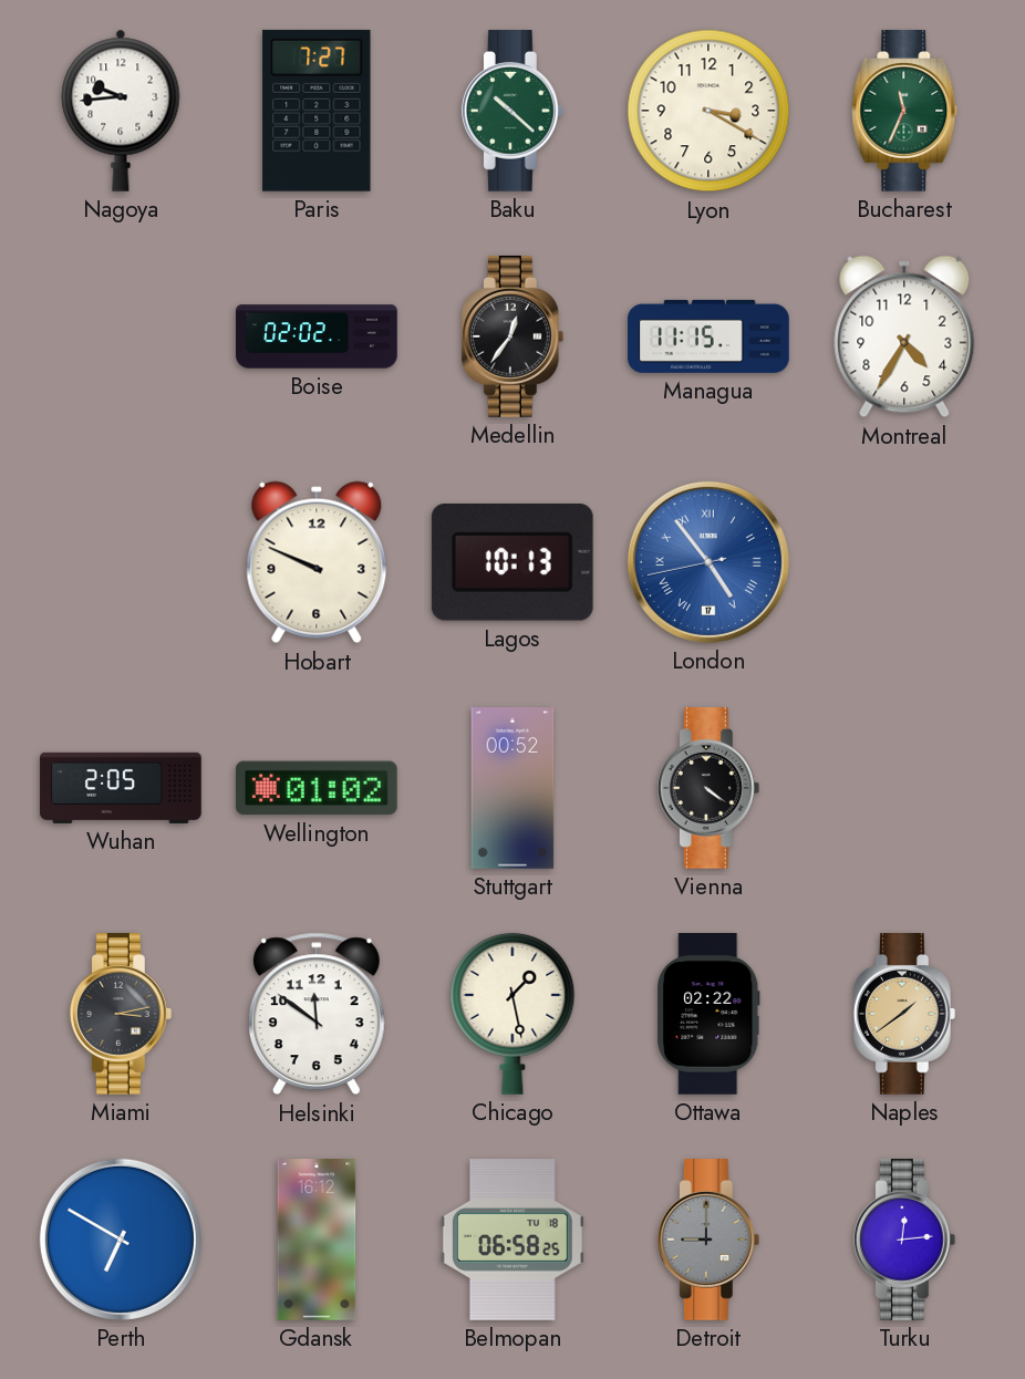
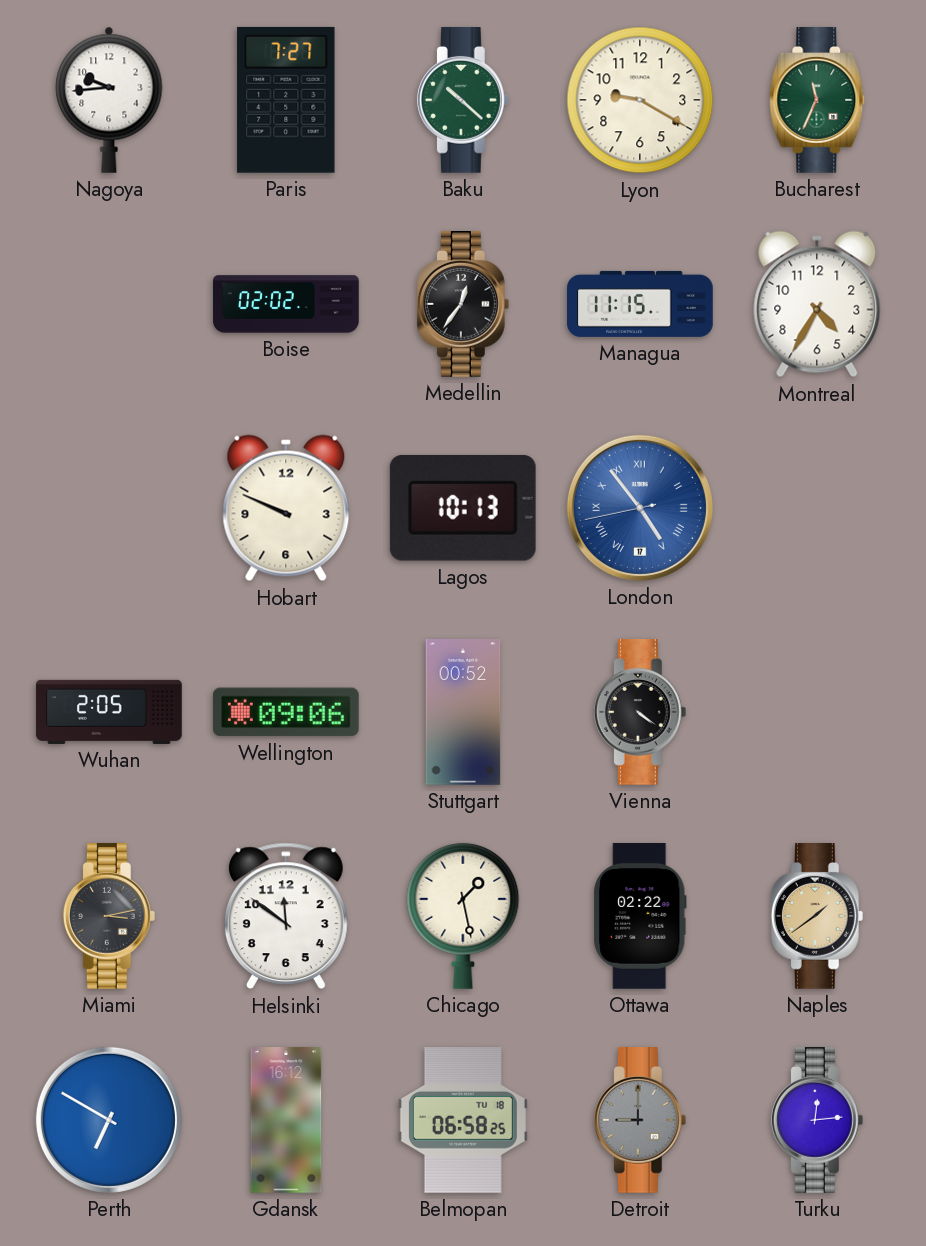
Lyon: 3:20 -> 9:20 (640, 100)
Wellington: 01:02 -> 09:06 (286, 712)
